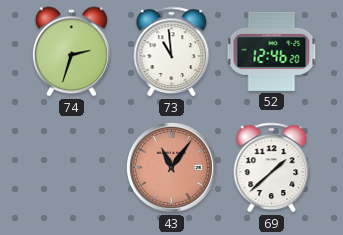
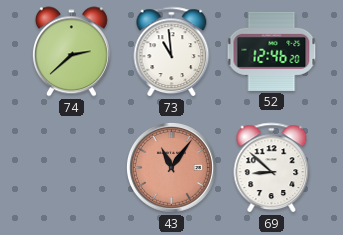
74: 2:33 -> 2:38 (71, 52)
69: 1:38 -> 8:52 (272, 168)
